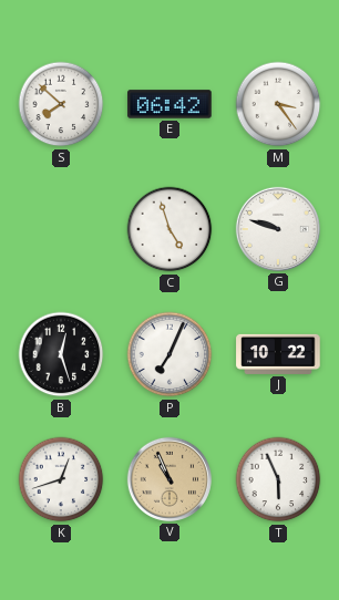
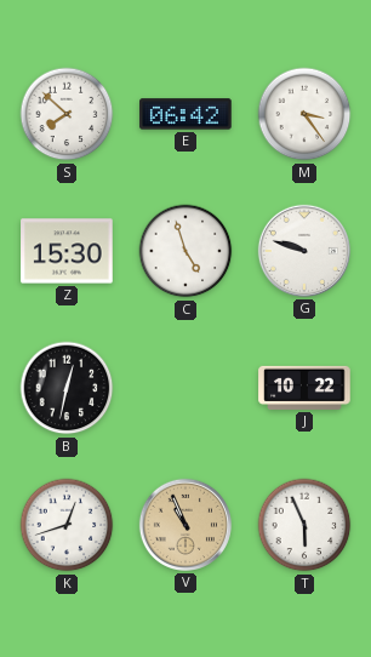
Z: none -> 15:30 (67, 251)
B: 12:27 -> 12:32 (67, 388)
P: 7:04 -> none (169, 354)
